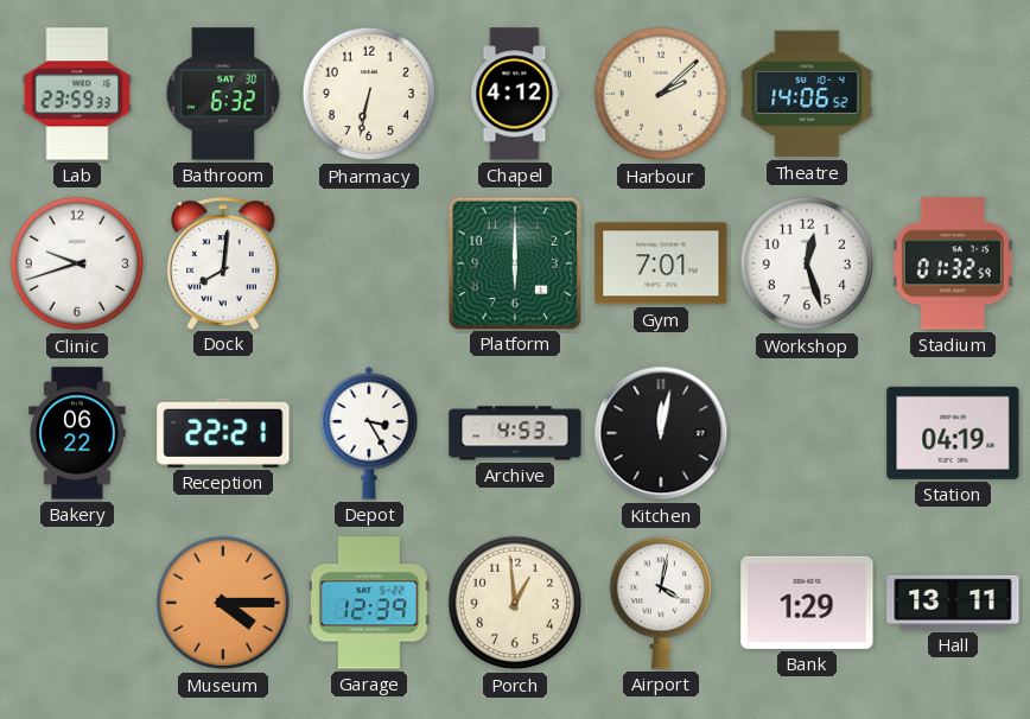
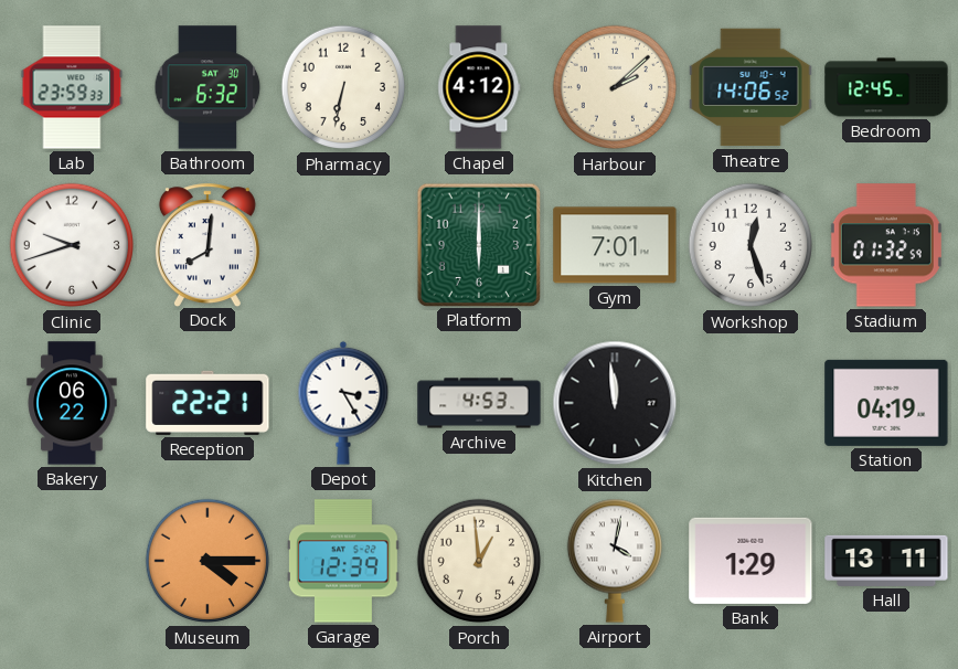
Bedroom: none -> 12:45 (886, 87)
Kitchen: 12:02 -> 11:59 (615, 403)
